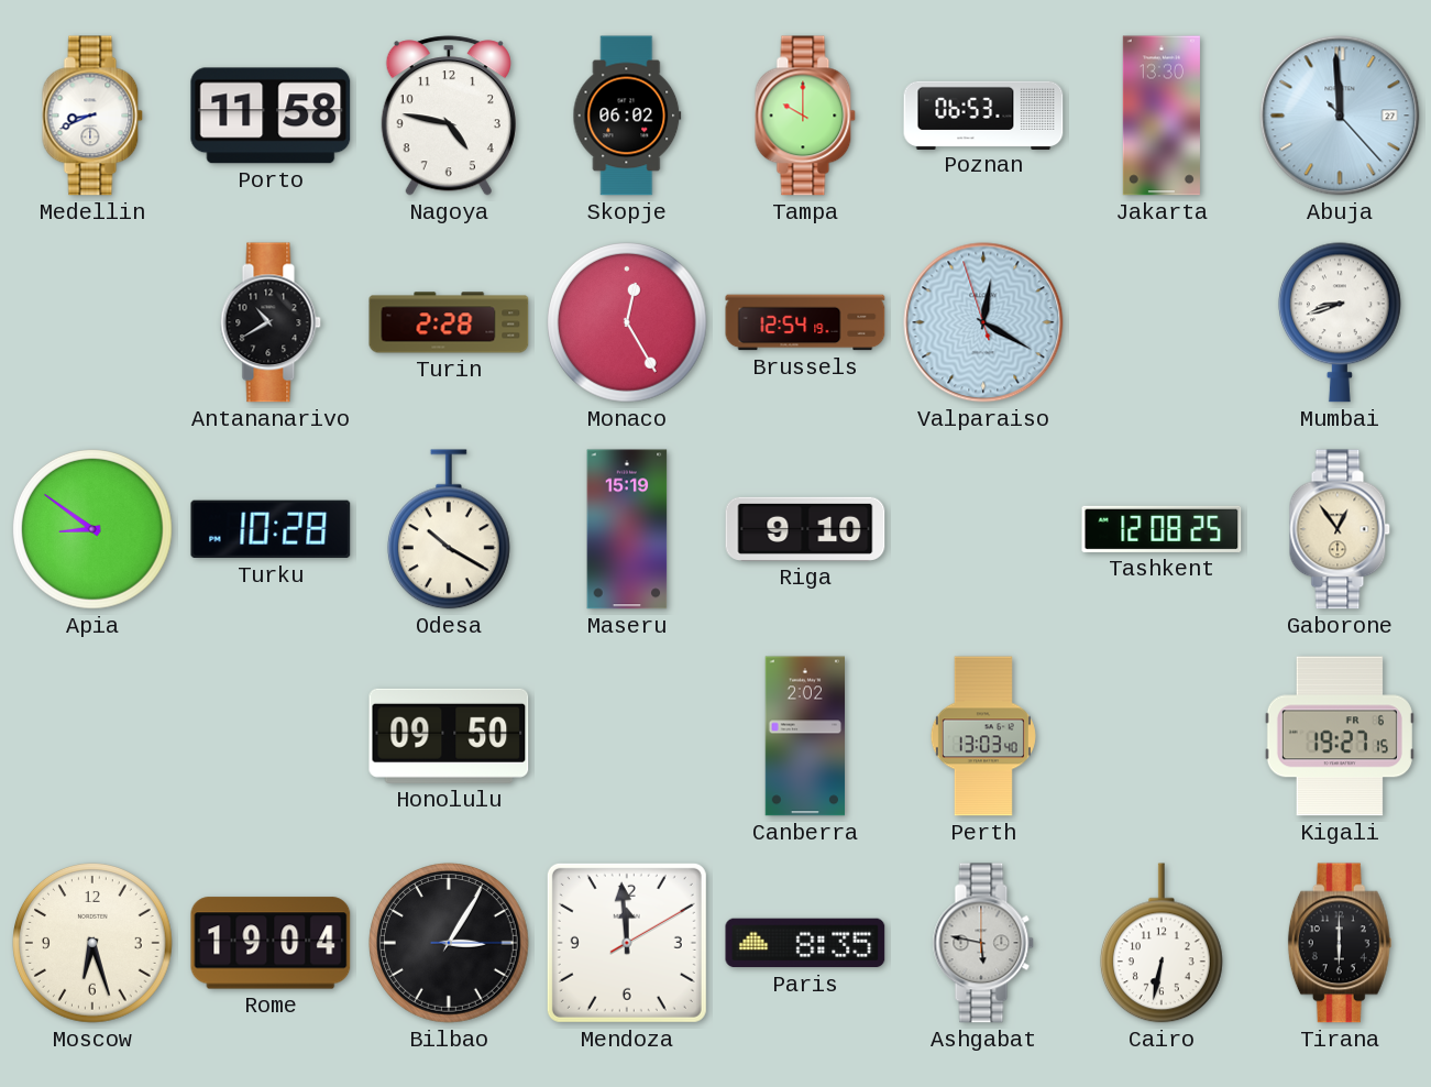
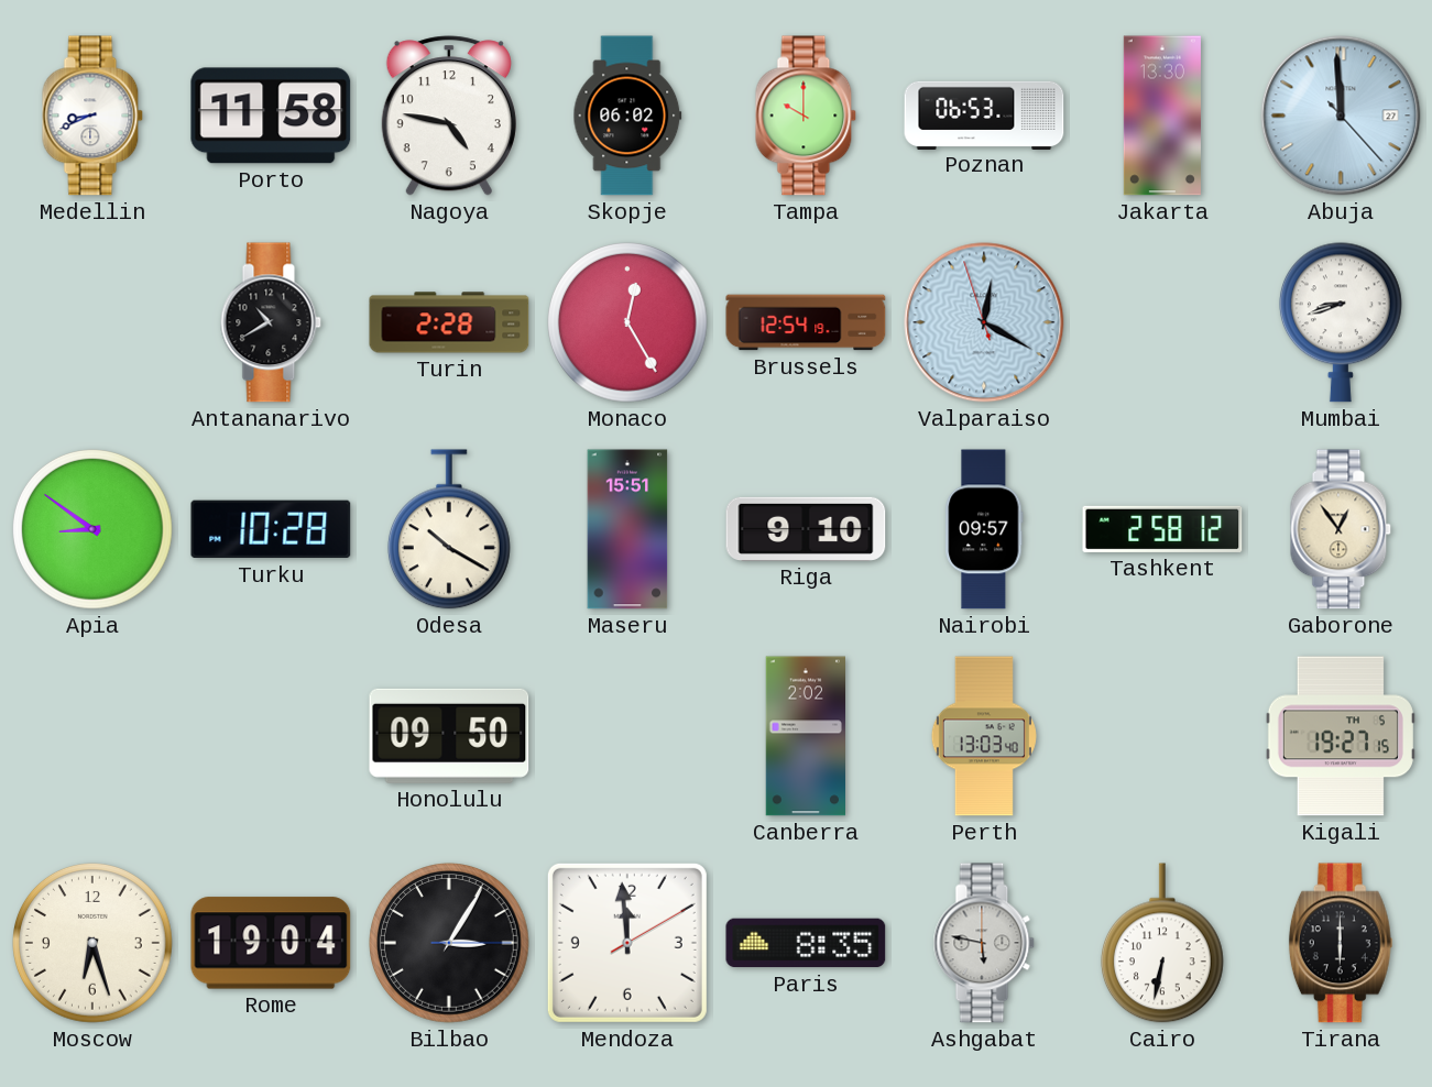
Maseru: 15:19 -> 15:51 (627, 529)
Nairobi: none -> 09:57 (984, 529)
Tashkent: 12:08 -> 2:58 (1162, 529)
Kigali date: FR 6 -> TH 5 (1341, 736)
